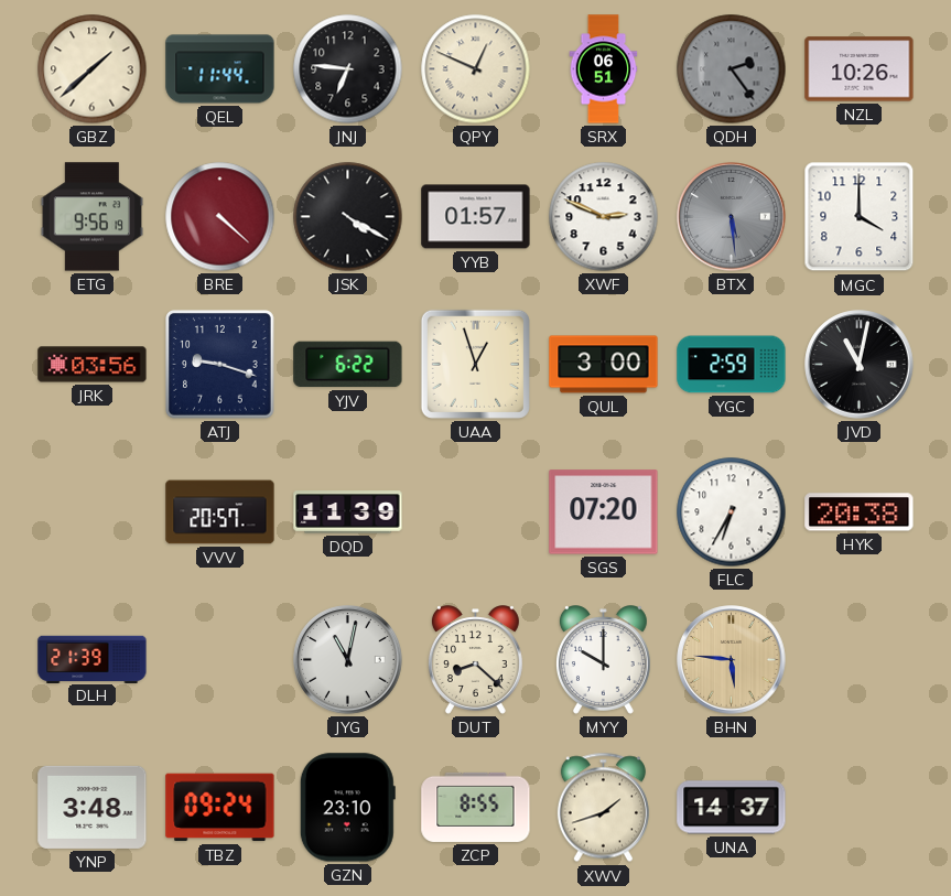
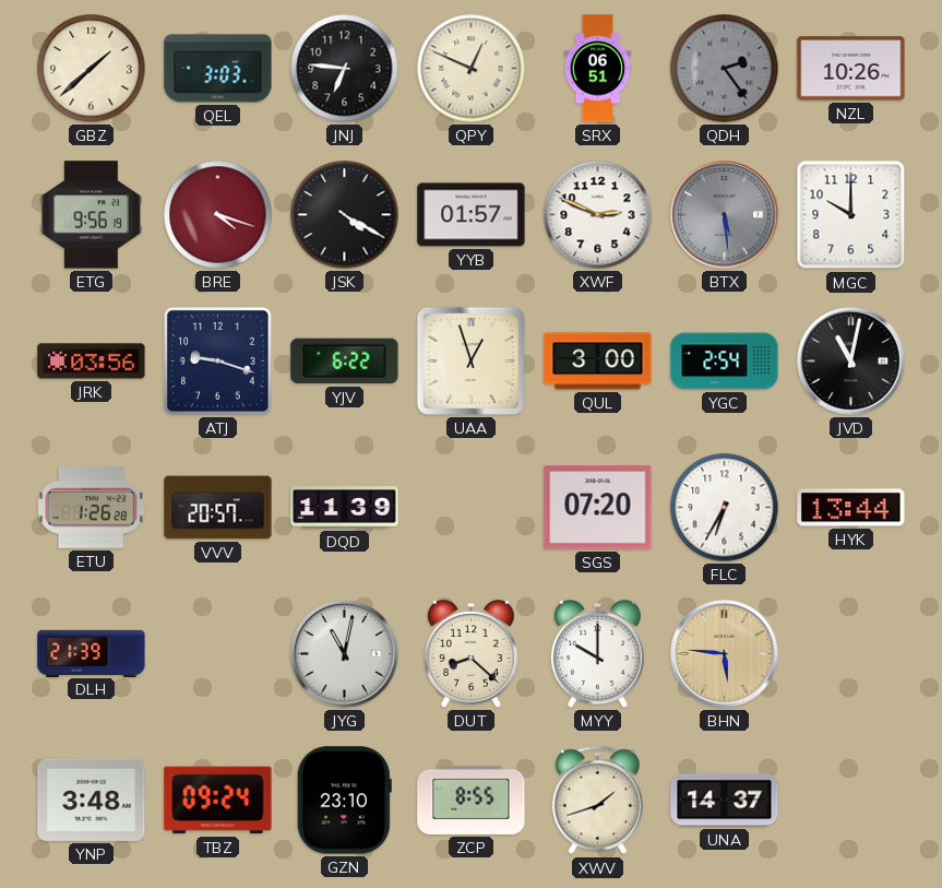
QEL: 11:44 -> 3:03 (218, 69)
BRE: 4:22 -> 4:18 (218, 215)
MGC: 4:00 -> 10:00 (851, 215)
YGC: 2:59 -> 2:54 (725, 362)
ETU: none -> 1:26 (91, 507)
HYK: 20:38 -> 13:44 (851, 508)
